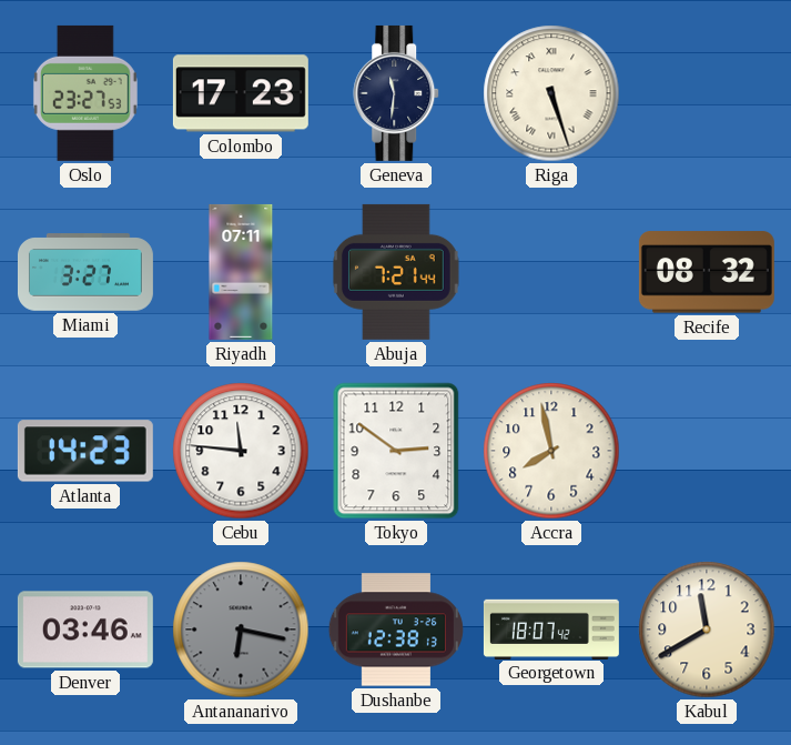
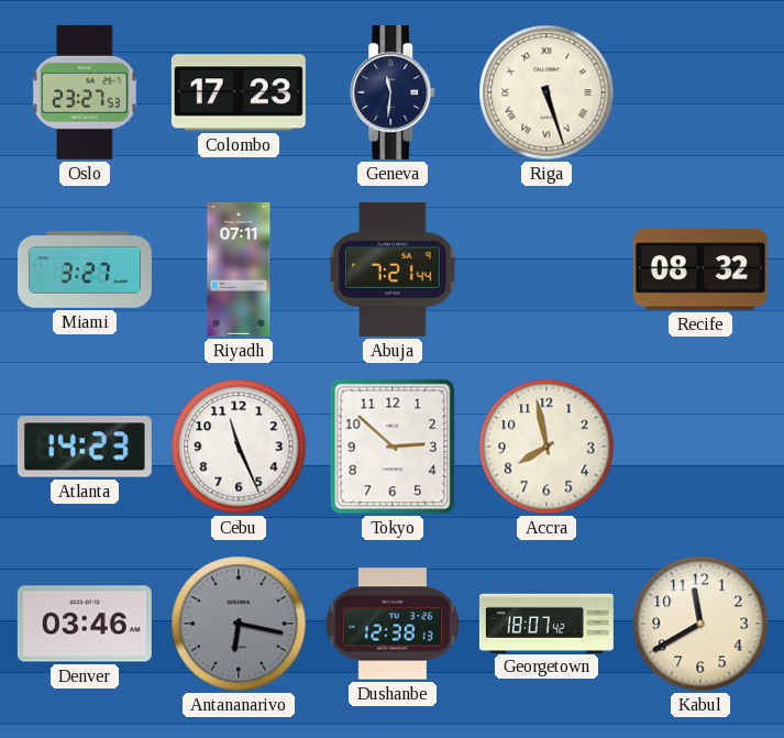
Cebu: 11:46 -> 11:26 (239, 447)
Tokyo: 2:51 -> 2:52 (393, 447)
